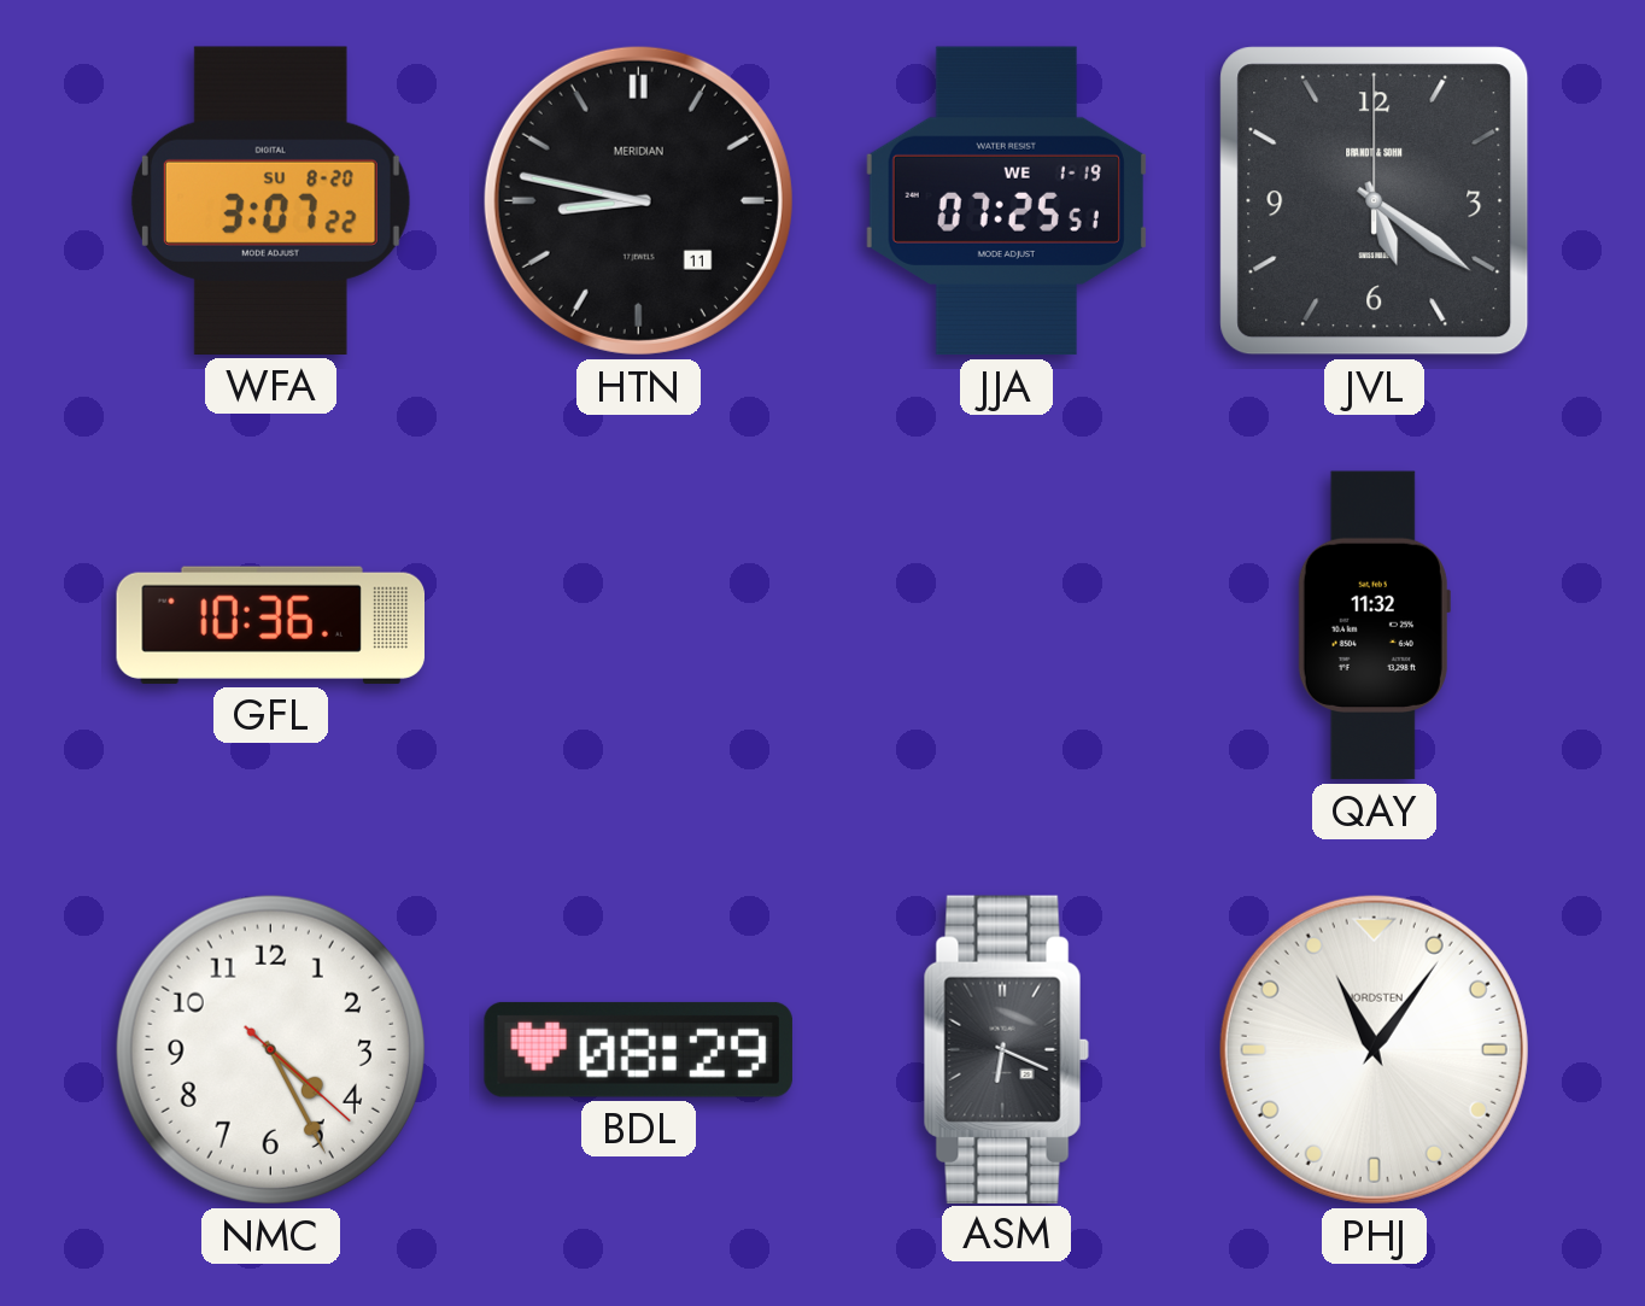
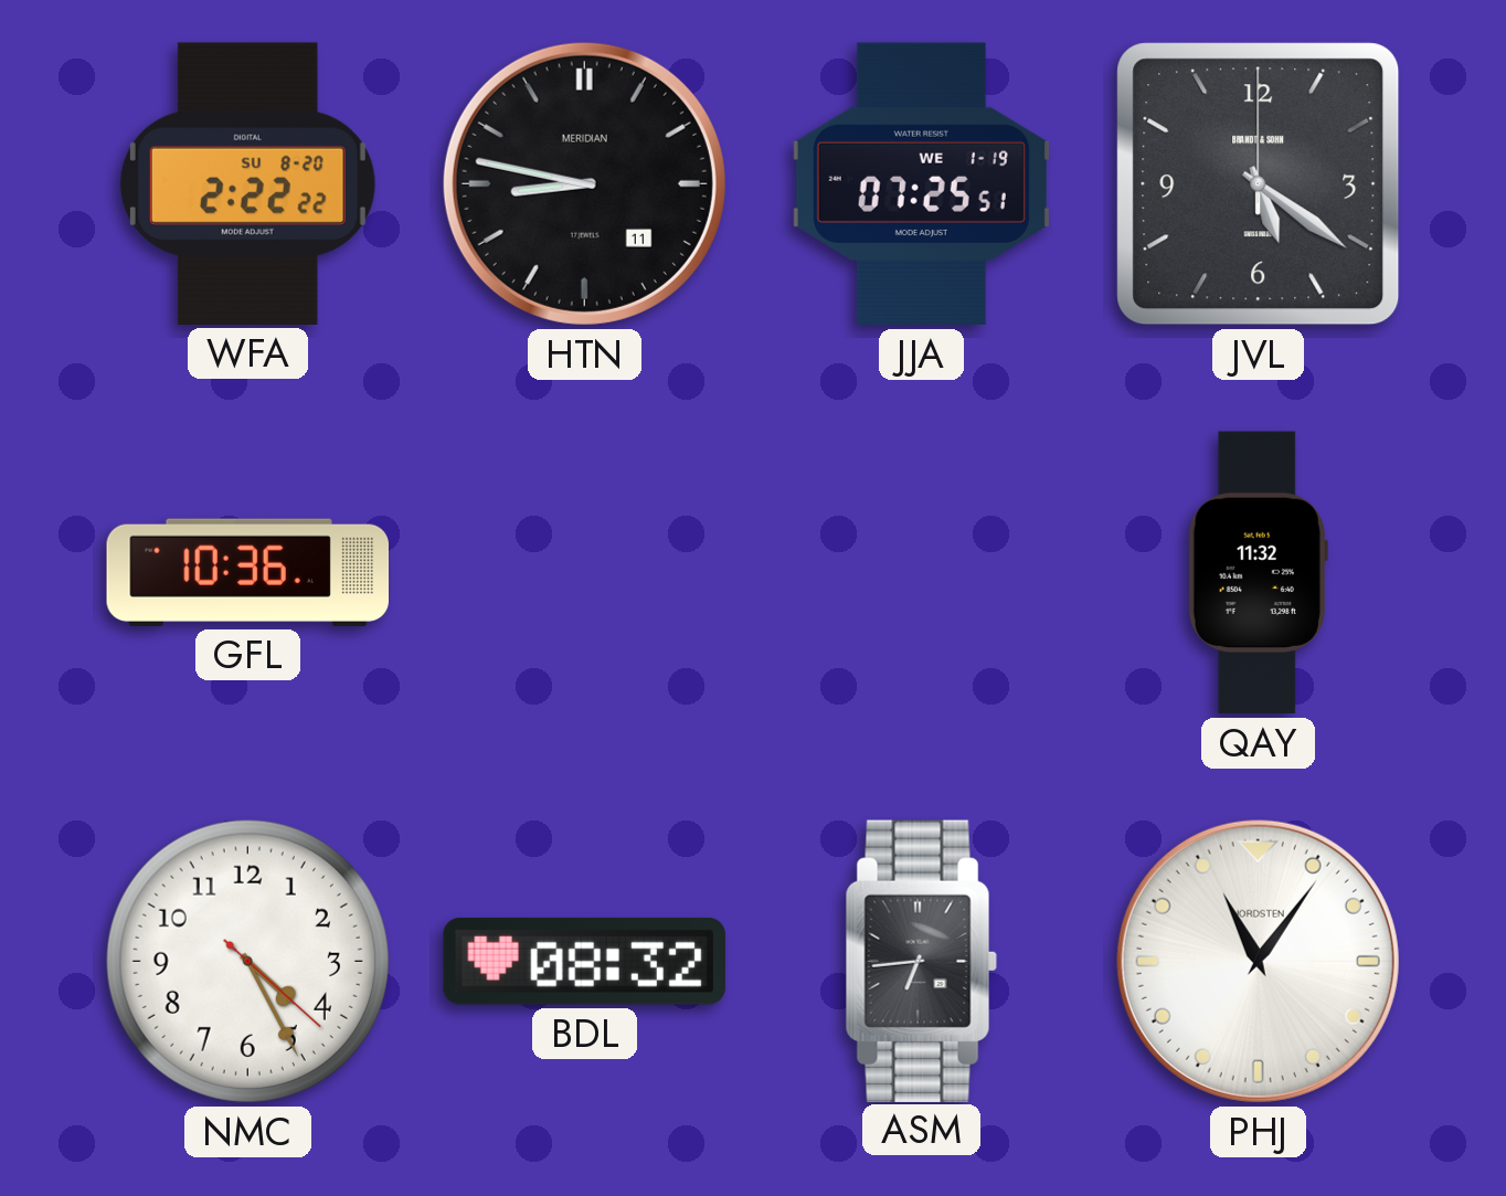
WFA: 3:07 -> 2:22 (247, 183)
BDL: 08:29 -> 08:32 (584, 961)
ASM: 6:19 -> 6:44 (921, 961)
